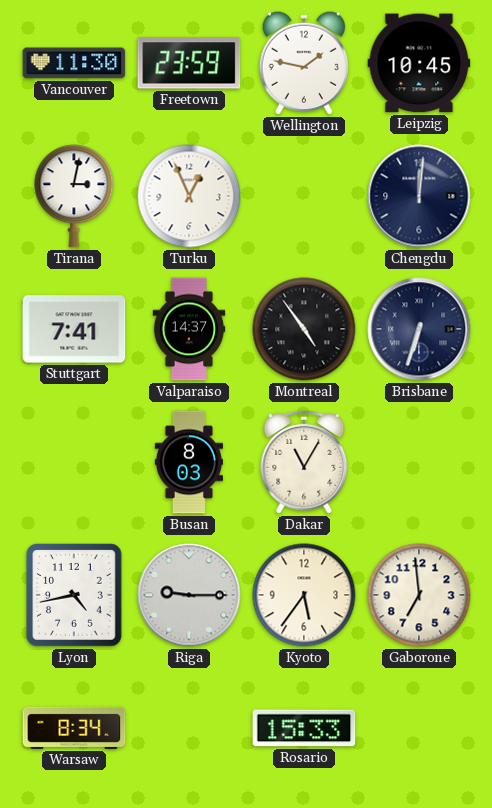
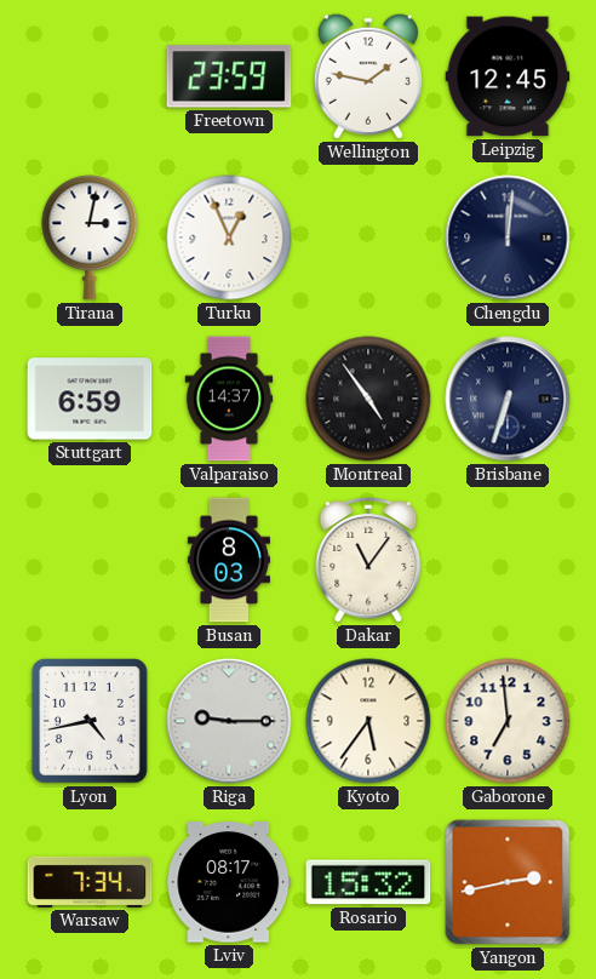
Vancouver: 11:30 -> none (74, 63)
Leipzig: 10:45 -> 12:45 (508, 76)
Stuttgart: 7:41 -> 6:59 (90, 399)
Dakar: 11:05 -> 11:06 (368, 560)
Warsaw: 8:34 -> 7:34 (90, 882)
Lviv: none -> 08:17 (229, 882)
Rosario: 15:33 -> 15:32 (368, 882)
Yangon: none -> 2:43 (508, 882)
